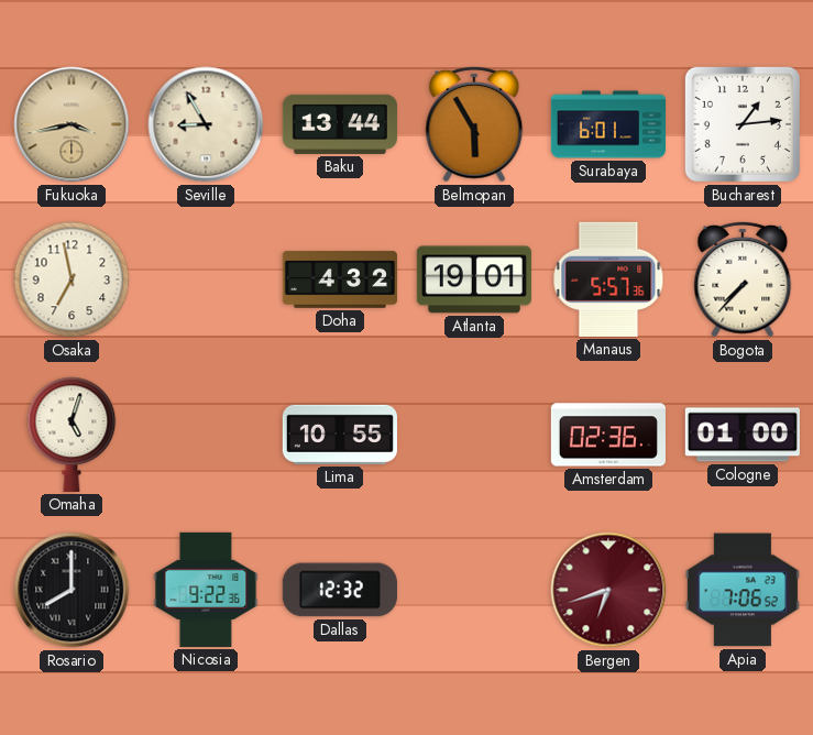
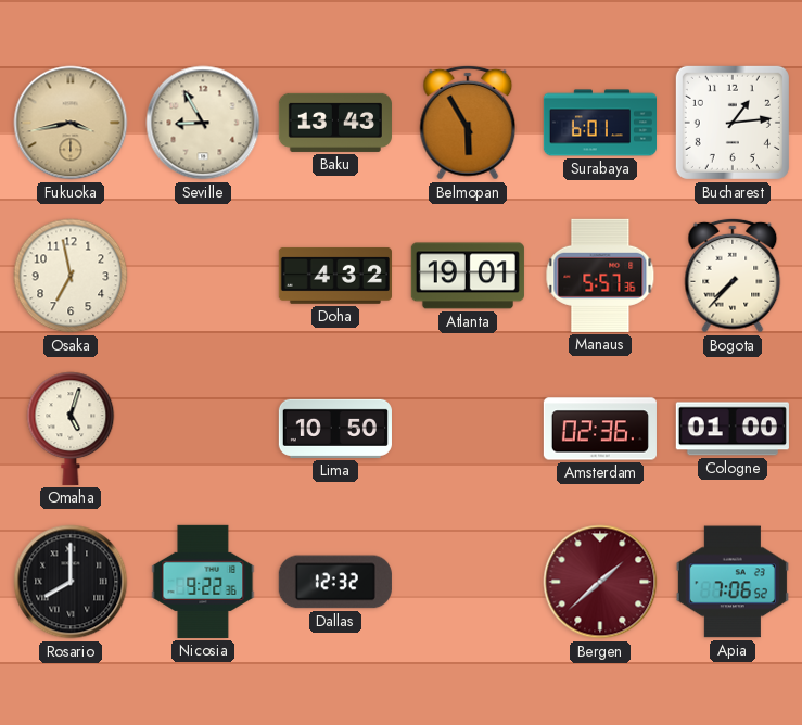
Baku: 13:44 -> 13:43 (335, 123)
Lima: 10:55 -> 10:50 (335, 429)
Bergen: 6:42 -> 1:38 (600, 582)
